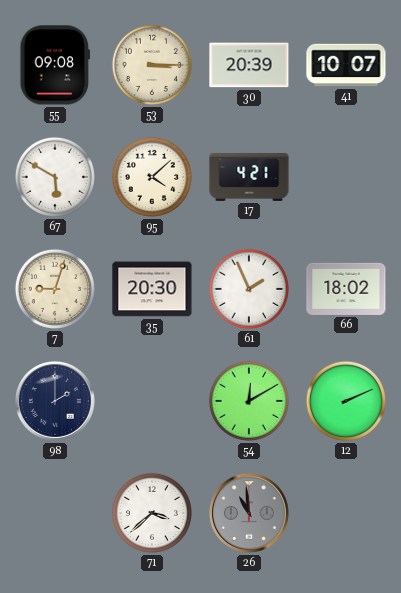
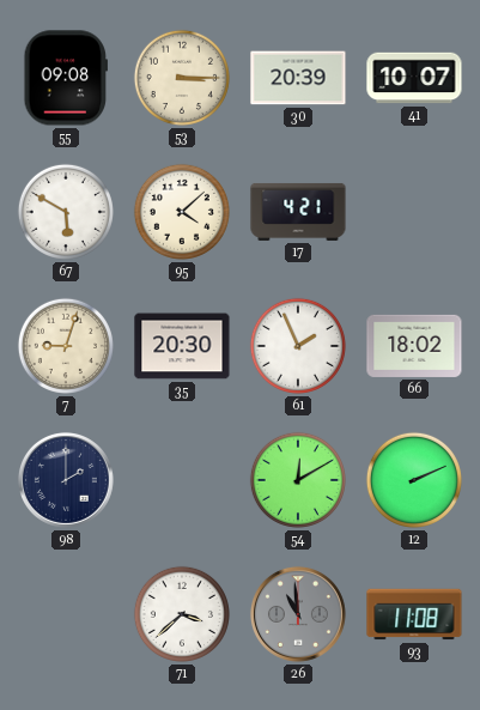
93: none -> 11:08 (414, 614)
